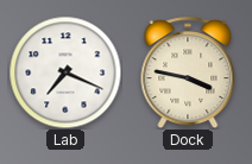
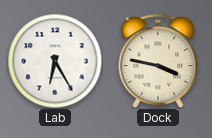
Lab: 7:19 -> 6:25 (55, 61)
